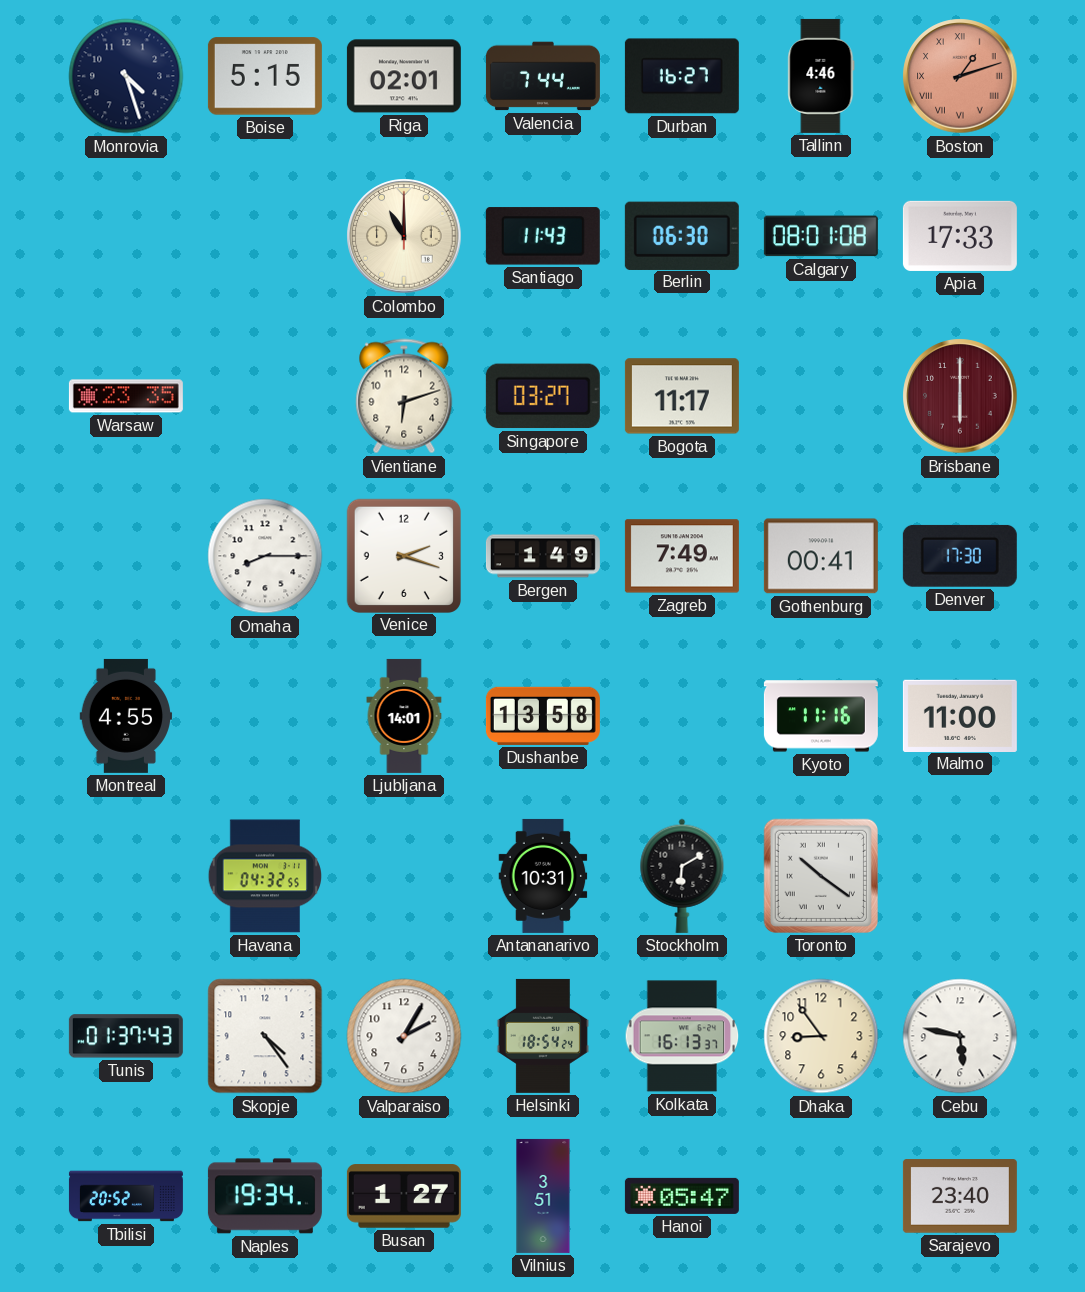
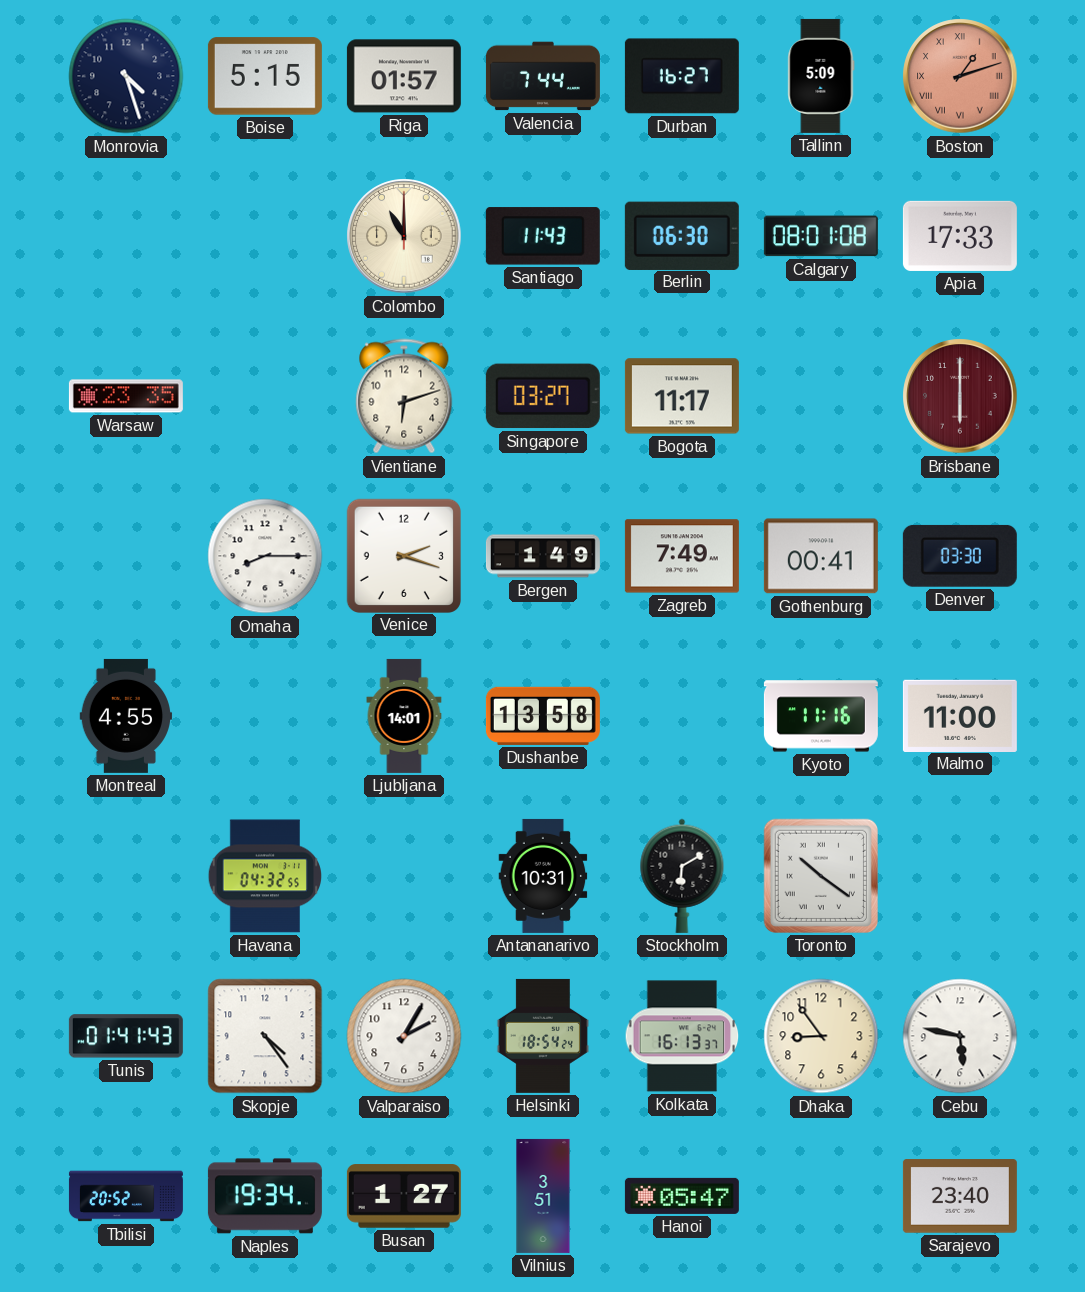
Riga: 02:01 -> 01:57 (404, 76)
Tallinn: 4:46 -> 5:09 (821, 76)
Denver: 17:30 -> 03:30 (960, 556)
Tunis: 01:37 -> 01:41 (126, 1036)
